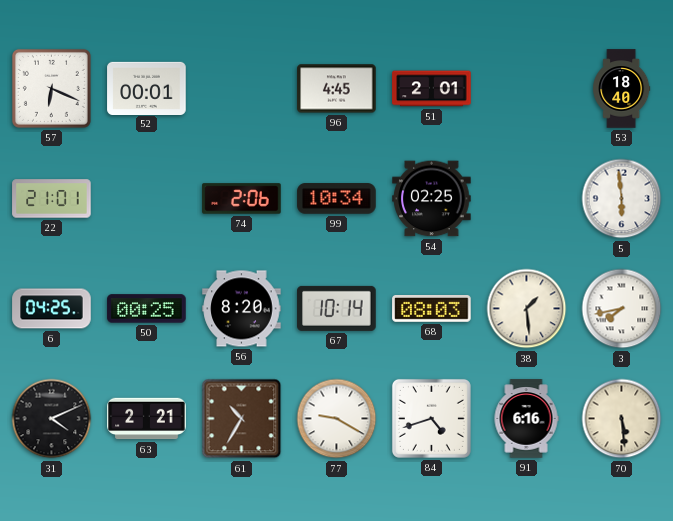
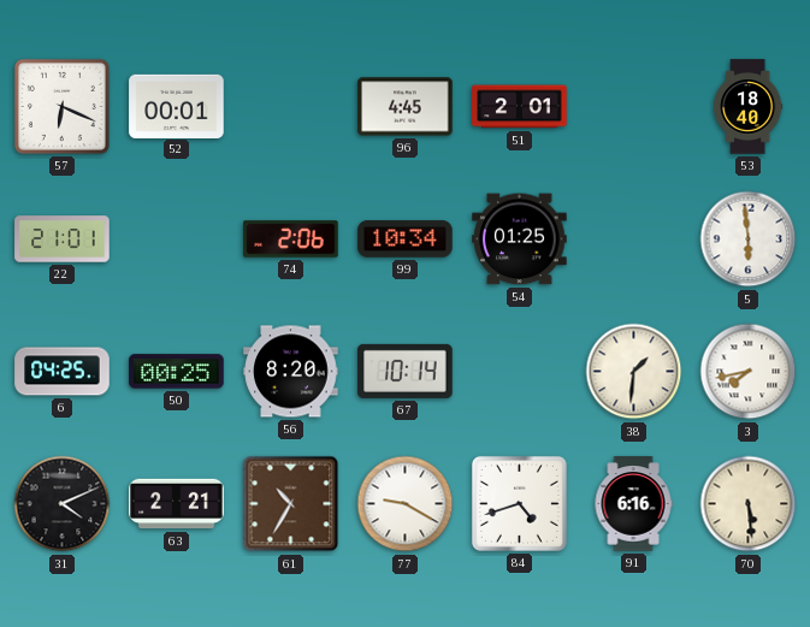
54: 02:25 -> 01:25 (520, 239)
68: 08:03 -> none (432, 309)
38: 1:29 -> 1:31 (634, 372)
